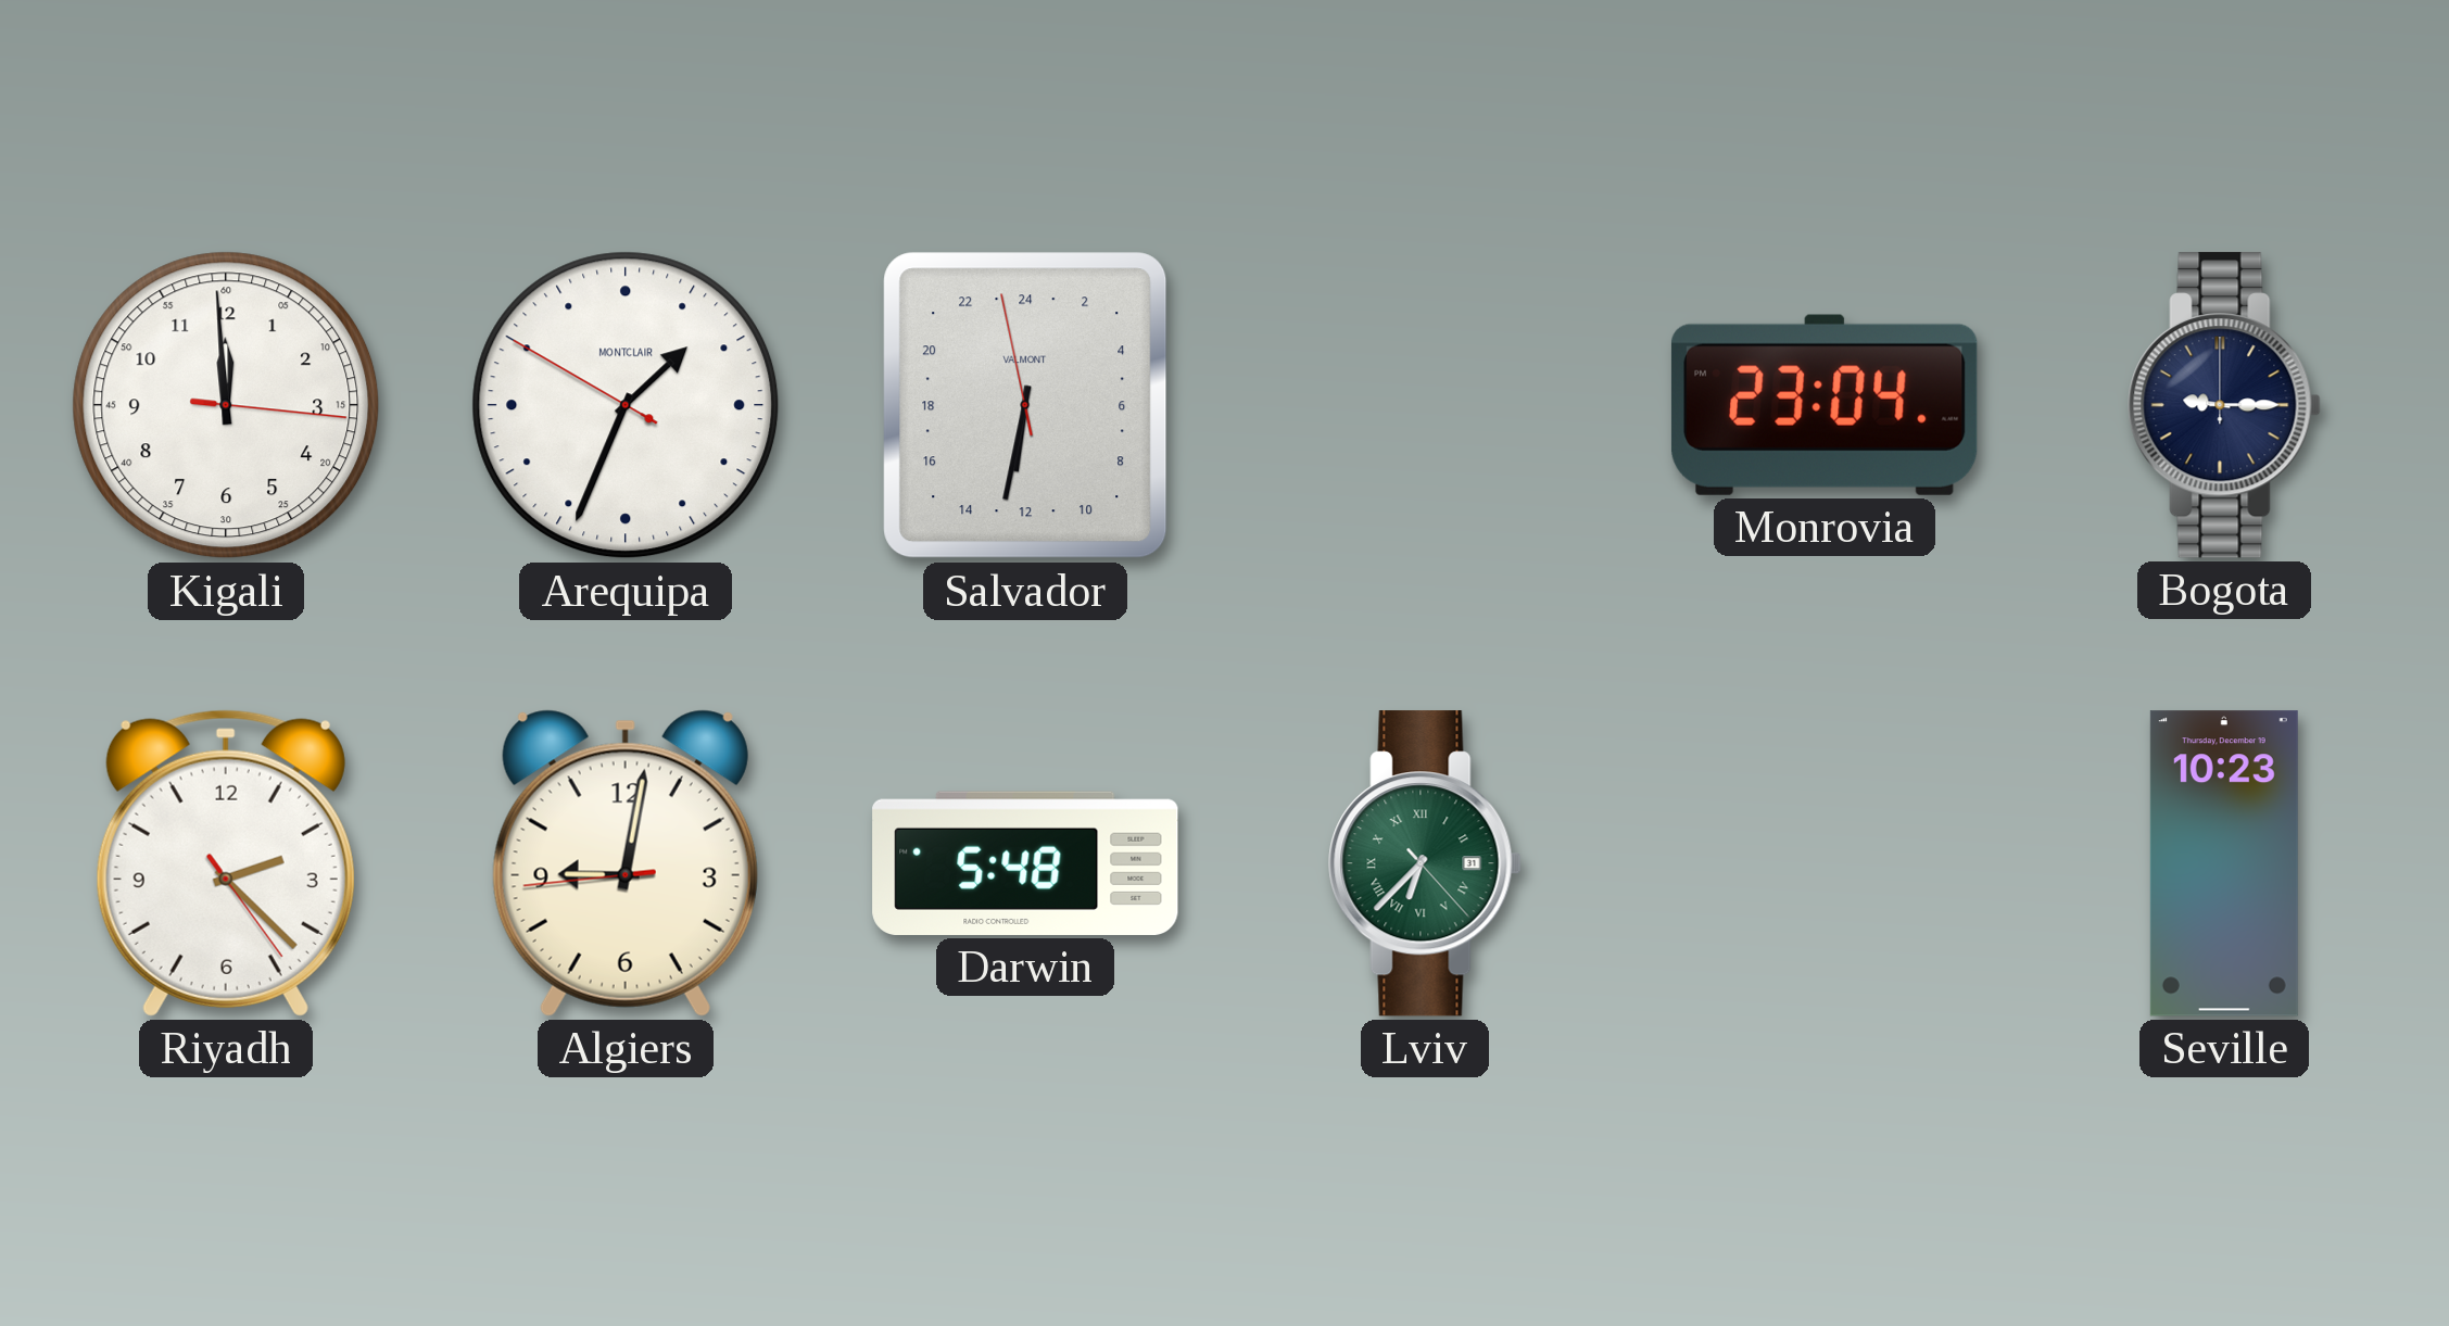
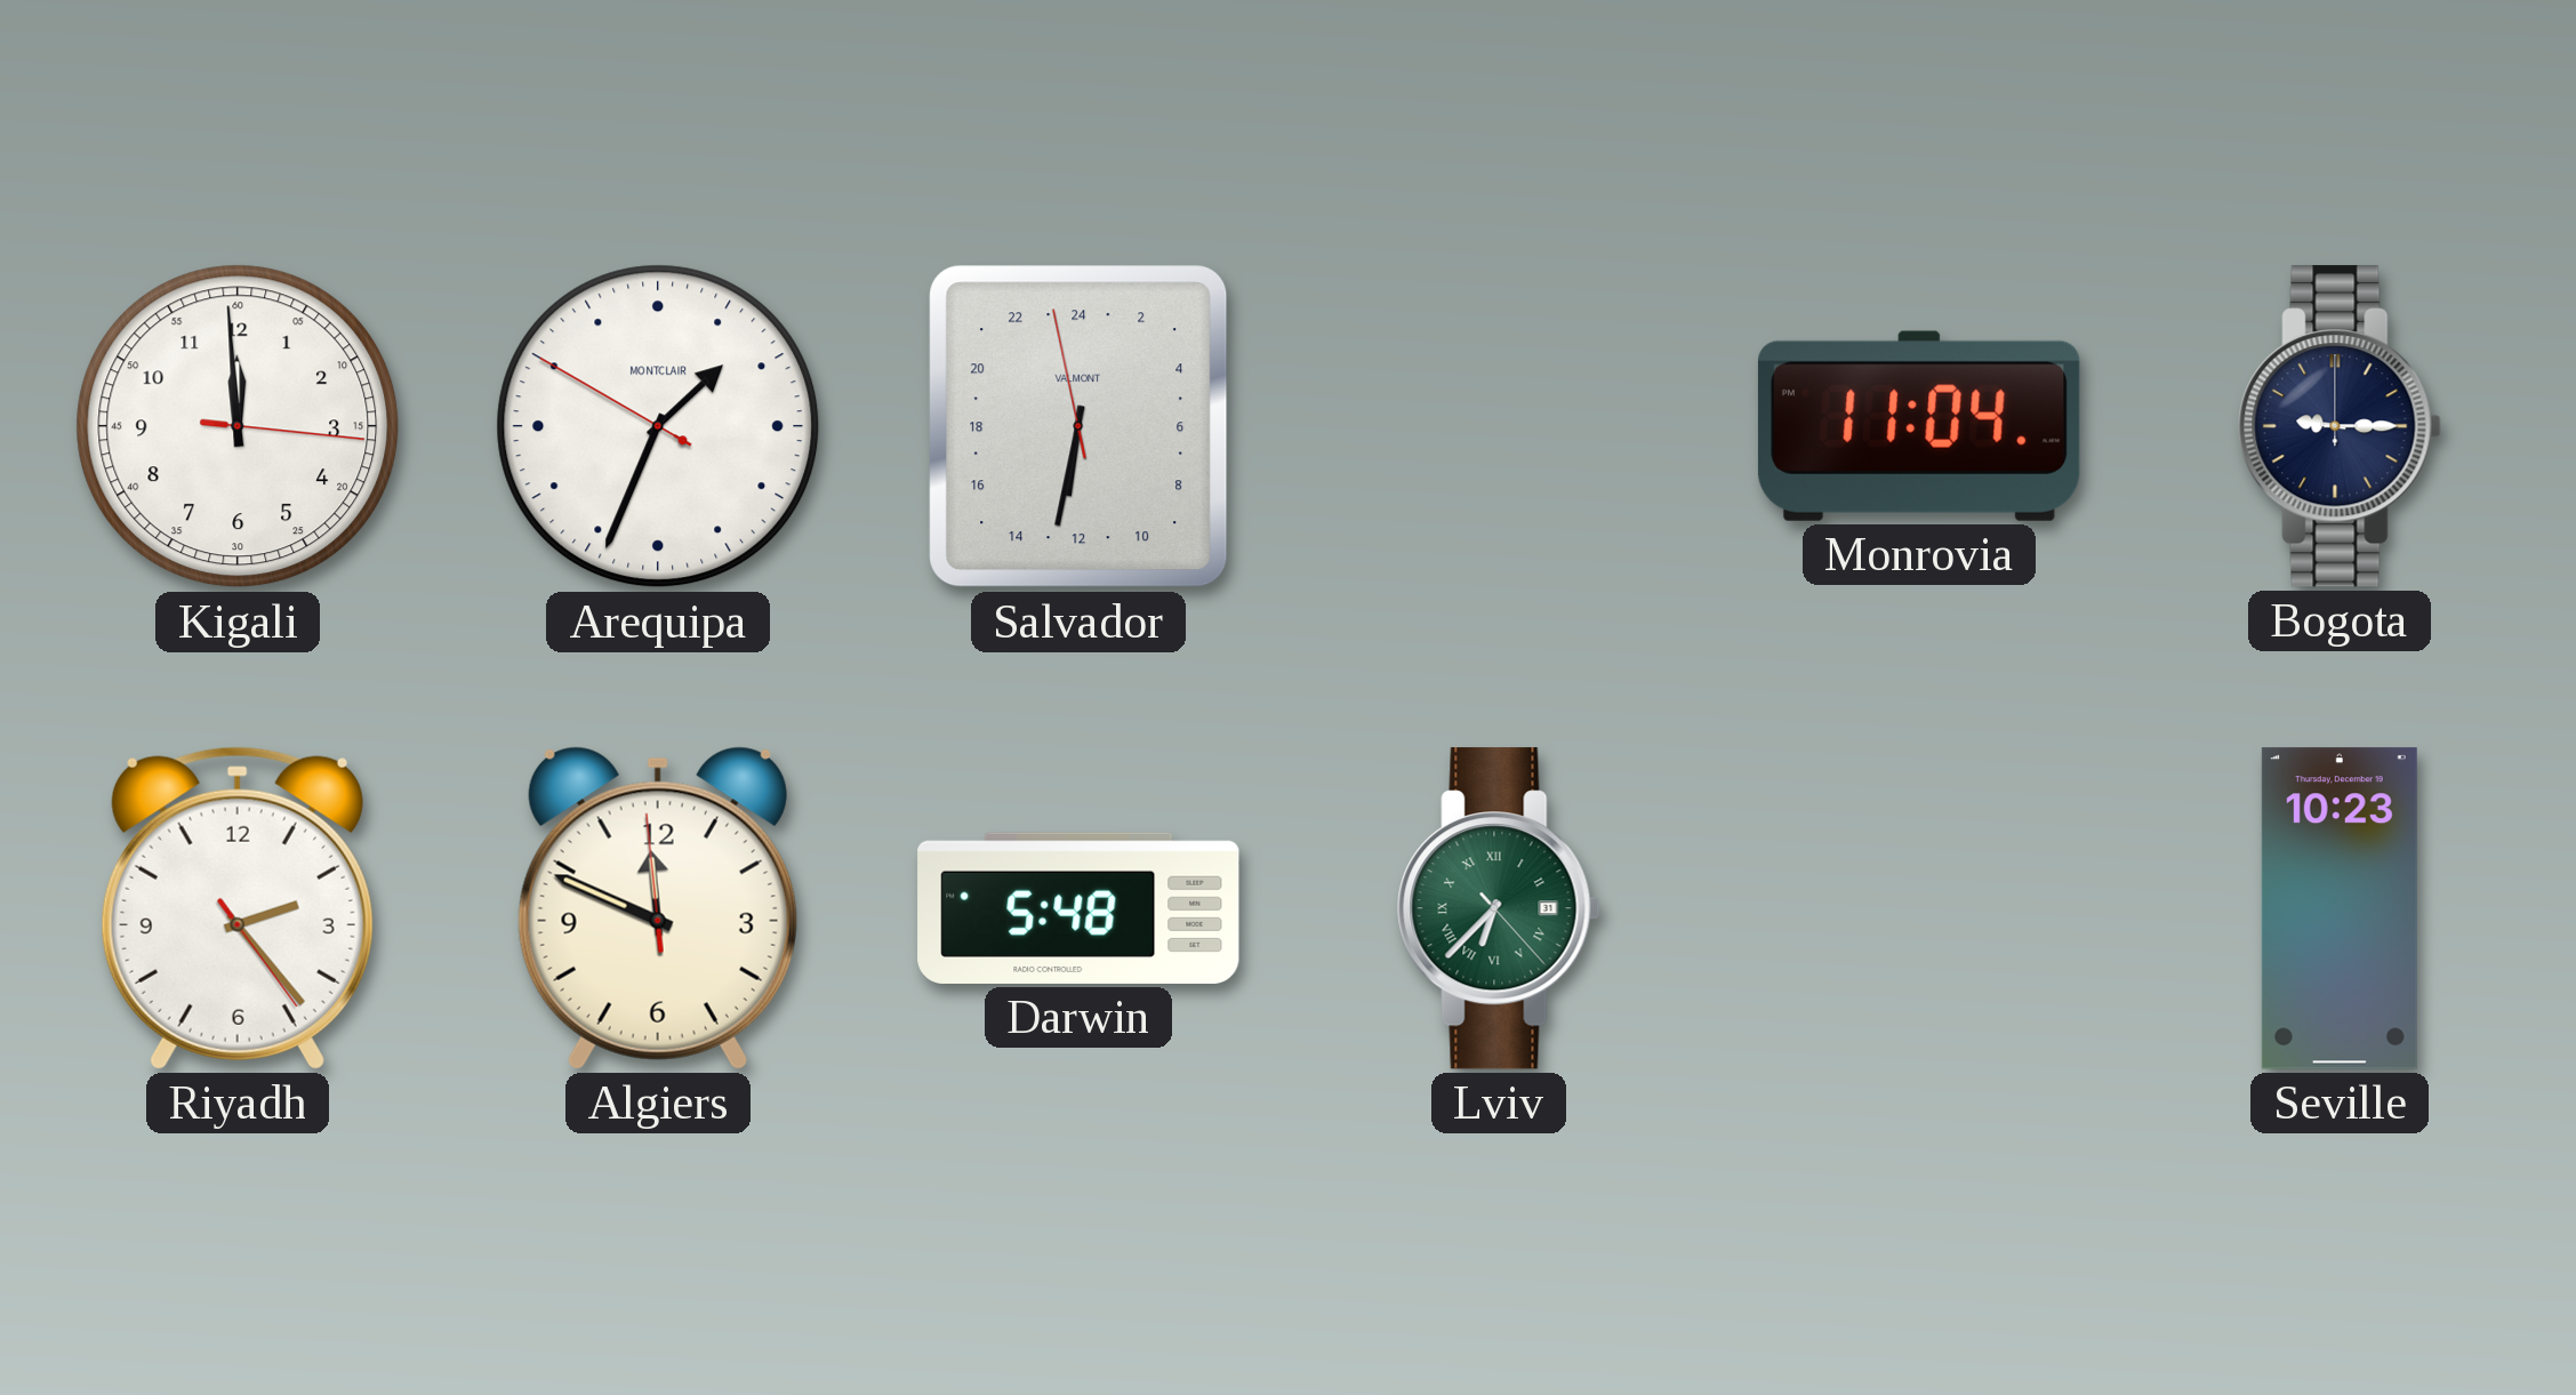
Monrovia: 23:04 -> 11:04 (1919, 426)
Riyadh: 2:22 -> 2:23 (238, 908)
Algiers: 9:01 -> 11:48 (658, 908)
